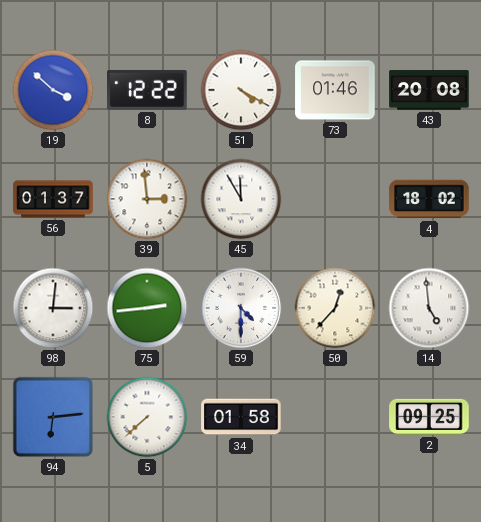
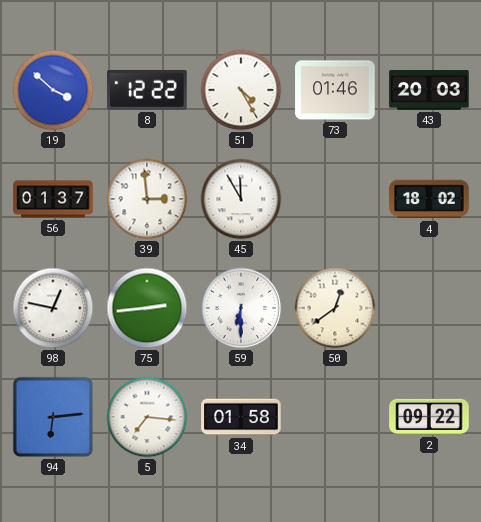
51: 4:20 -> 4:25 (241, 90)
43: 20:08 -> 20:03 (429, 90)
98: 3:01 -> 12:47 (53, 308)
59: 4:30 -> 6:30 (241, 308)
50: 12:37 -> 12:39 (335, 308)
14: 4:59 -> none (429, 308)
5: 7:38 -> 7:16 (147, 417)
2: 09:25 -> 09:22 (429, 417)
